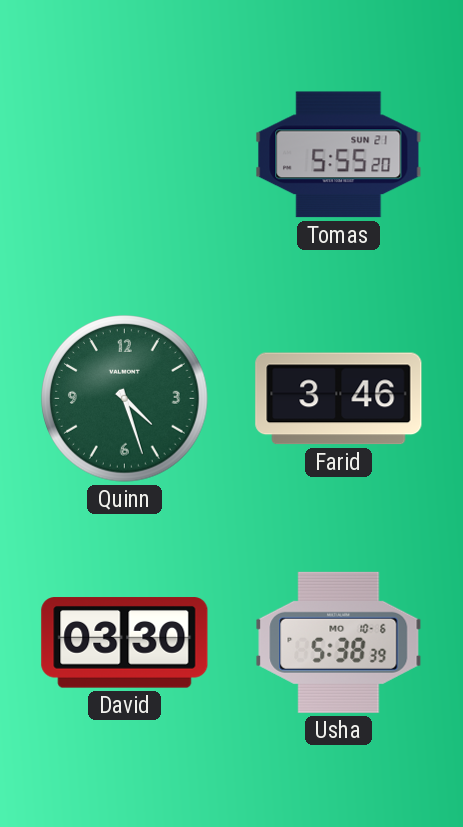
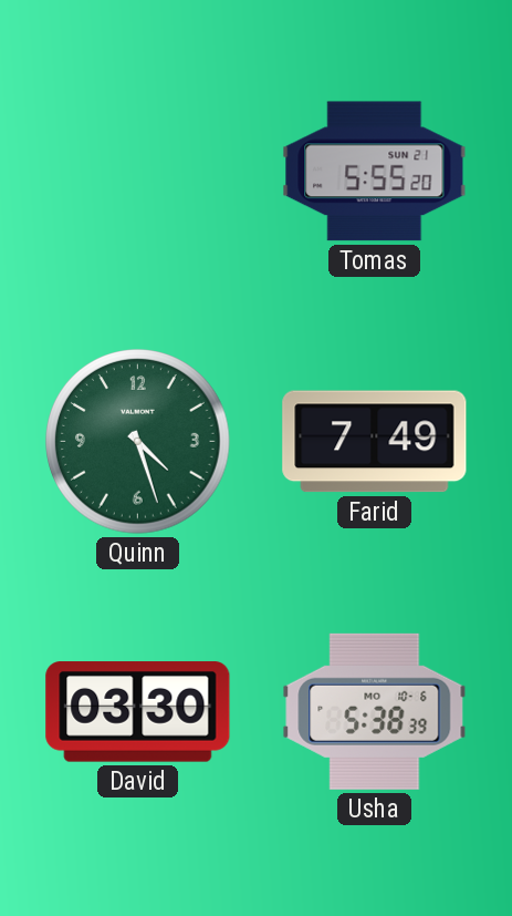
Farid: 3:46 -> 7:49 (375, 442)
